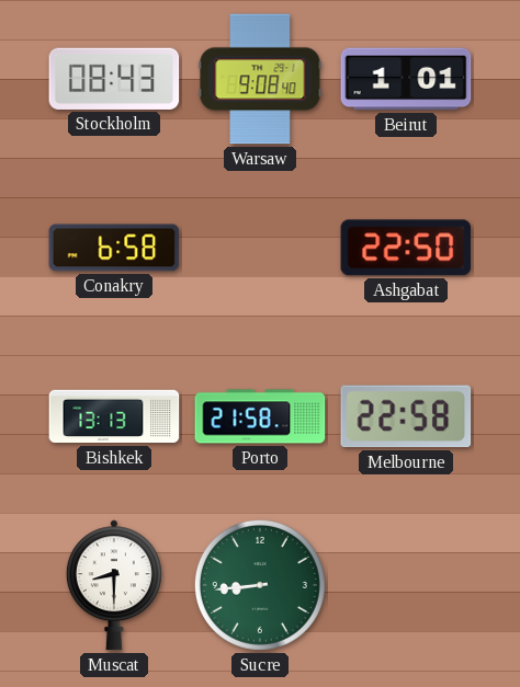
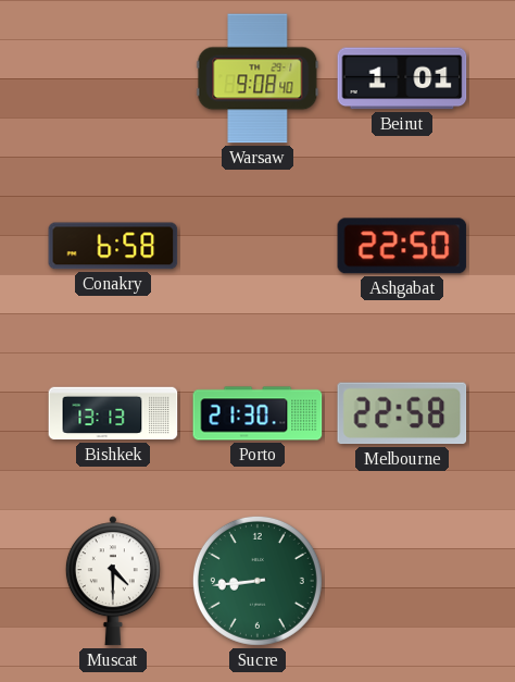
Stockholm: 08:43 -> none (114, 79)
Porto: 21:58 -> 21:30 (257, 413)
Muscat: 8:30 -> 4:30 (113, 581)
